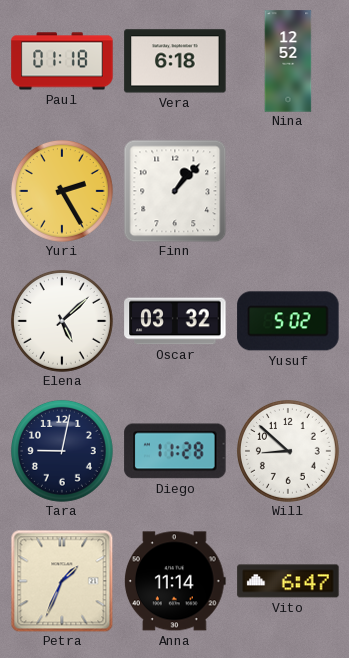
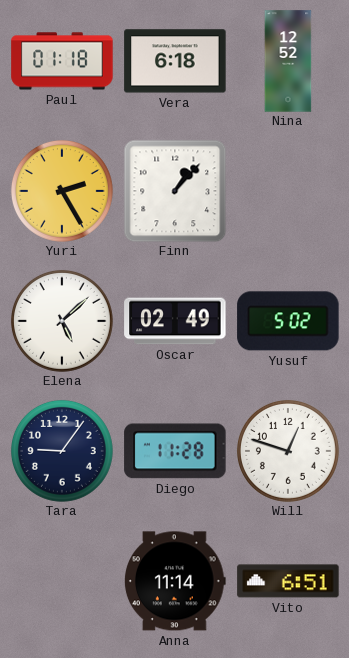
Oscar: 03:32 -> 02:49 (175, 321)
Tara: 9:02 -> 9:06 (62, 451)
Will: 8:52 -> 12:48 (288, 451)
Petra: 1:34 -> none (62, 581)
Vito: 6:47 -> 6:51 (288, 581)
